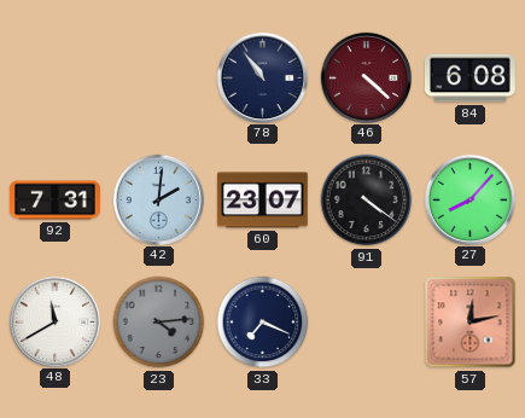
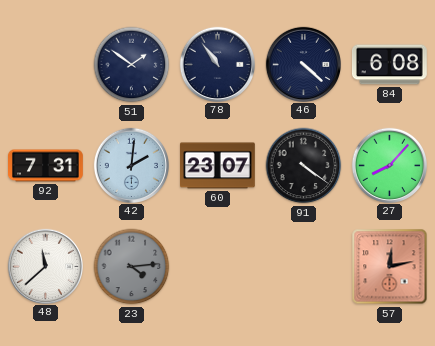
51: none -> 1:51 (132, 65)
46 dial: burgundy -> navy (303, 64)
48: 11:40 -> 11:38 (45, 266)
33: 7:19 -> none (263, 323)
